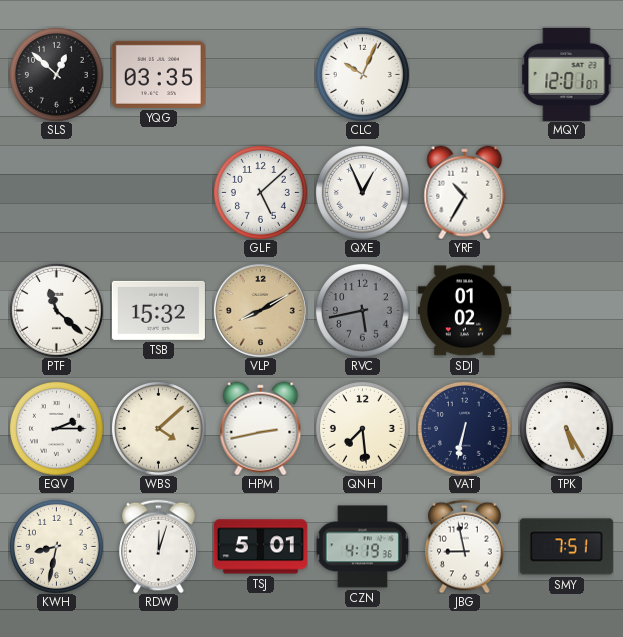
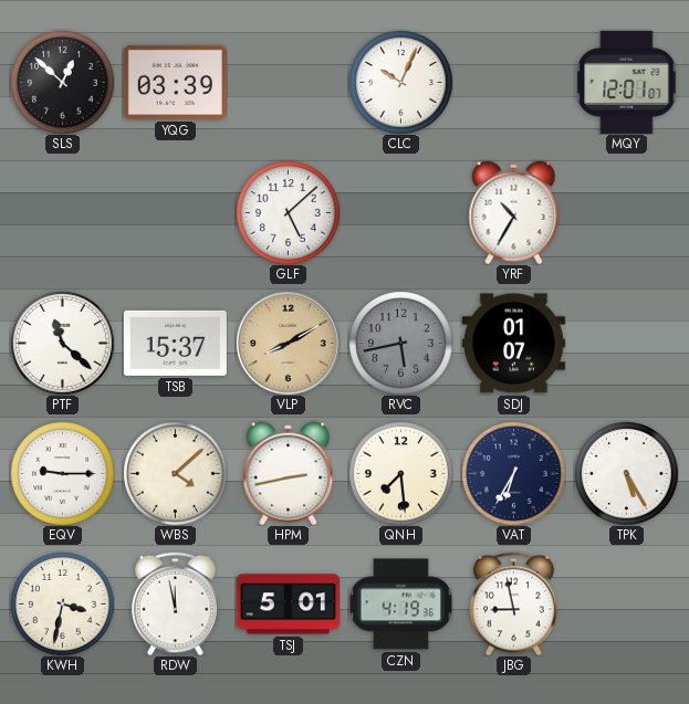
YQG: 03:35 -> 03:39 (175, 82)
QXE: 12:56 -> none (362, 192)
TSB: 15:32 -> 15:37 (175, 343)
SDJ: 01:02 -> 01:07 (513, 344)
EQV: 2:15 -> 9:15 (62, 473)
VAT: 6:32 -> 6:35 (513, 473)
KWH: 8:32 -> 3:32 (62, 603)
RDW: 12:03 -> 11:58 (176, 603)
SMY: 7:51 -> none (566, 547)
